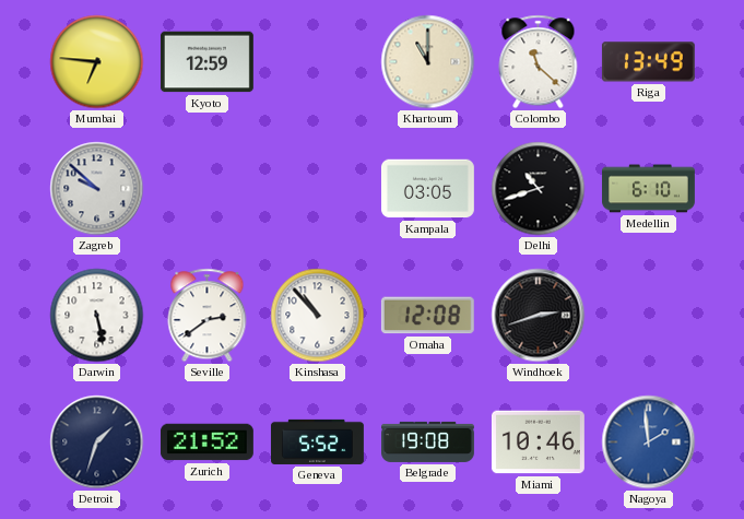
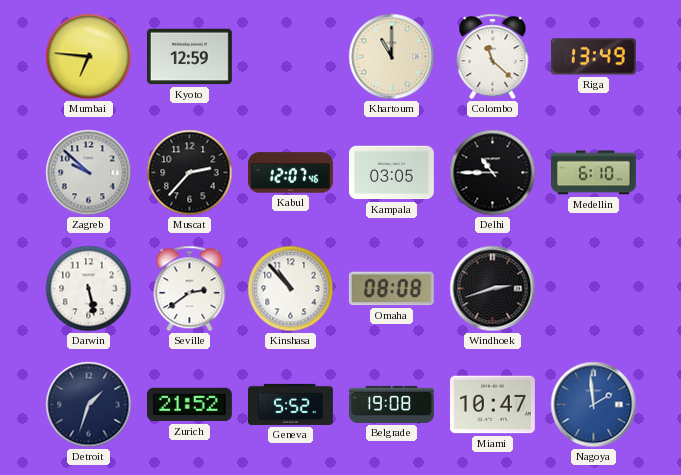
Muscat: none -> 2:37 (190, 173)
Kabul: none -> 12:07 (290, 173)
Delhi: 10:42 -> 10:45 (493, 173)
Omaha: 12:08 -> 08:08 (391, 289)
Miami: 10:46 -> 10:47 (492, 405)
